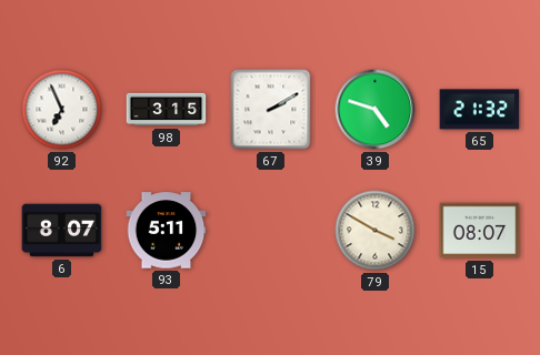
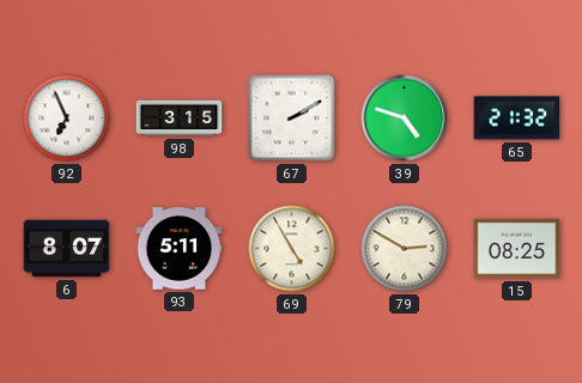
69: none -> 4:55 (292, 249)
79: 3:50 -> 2:50 (405, 249)
15: 08:07 -> 08:25 (517, 249)
